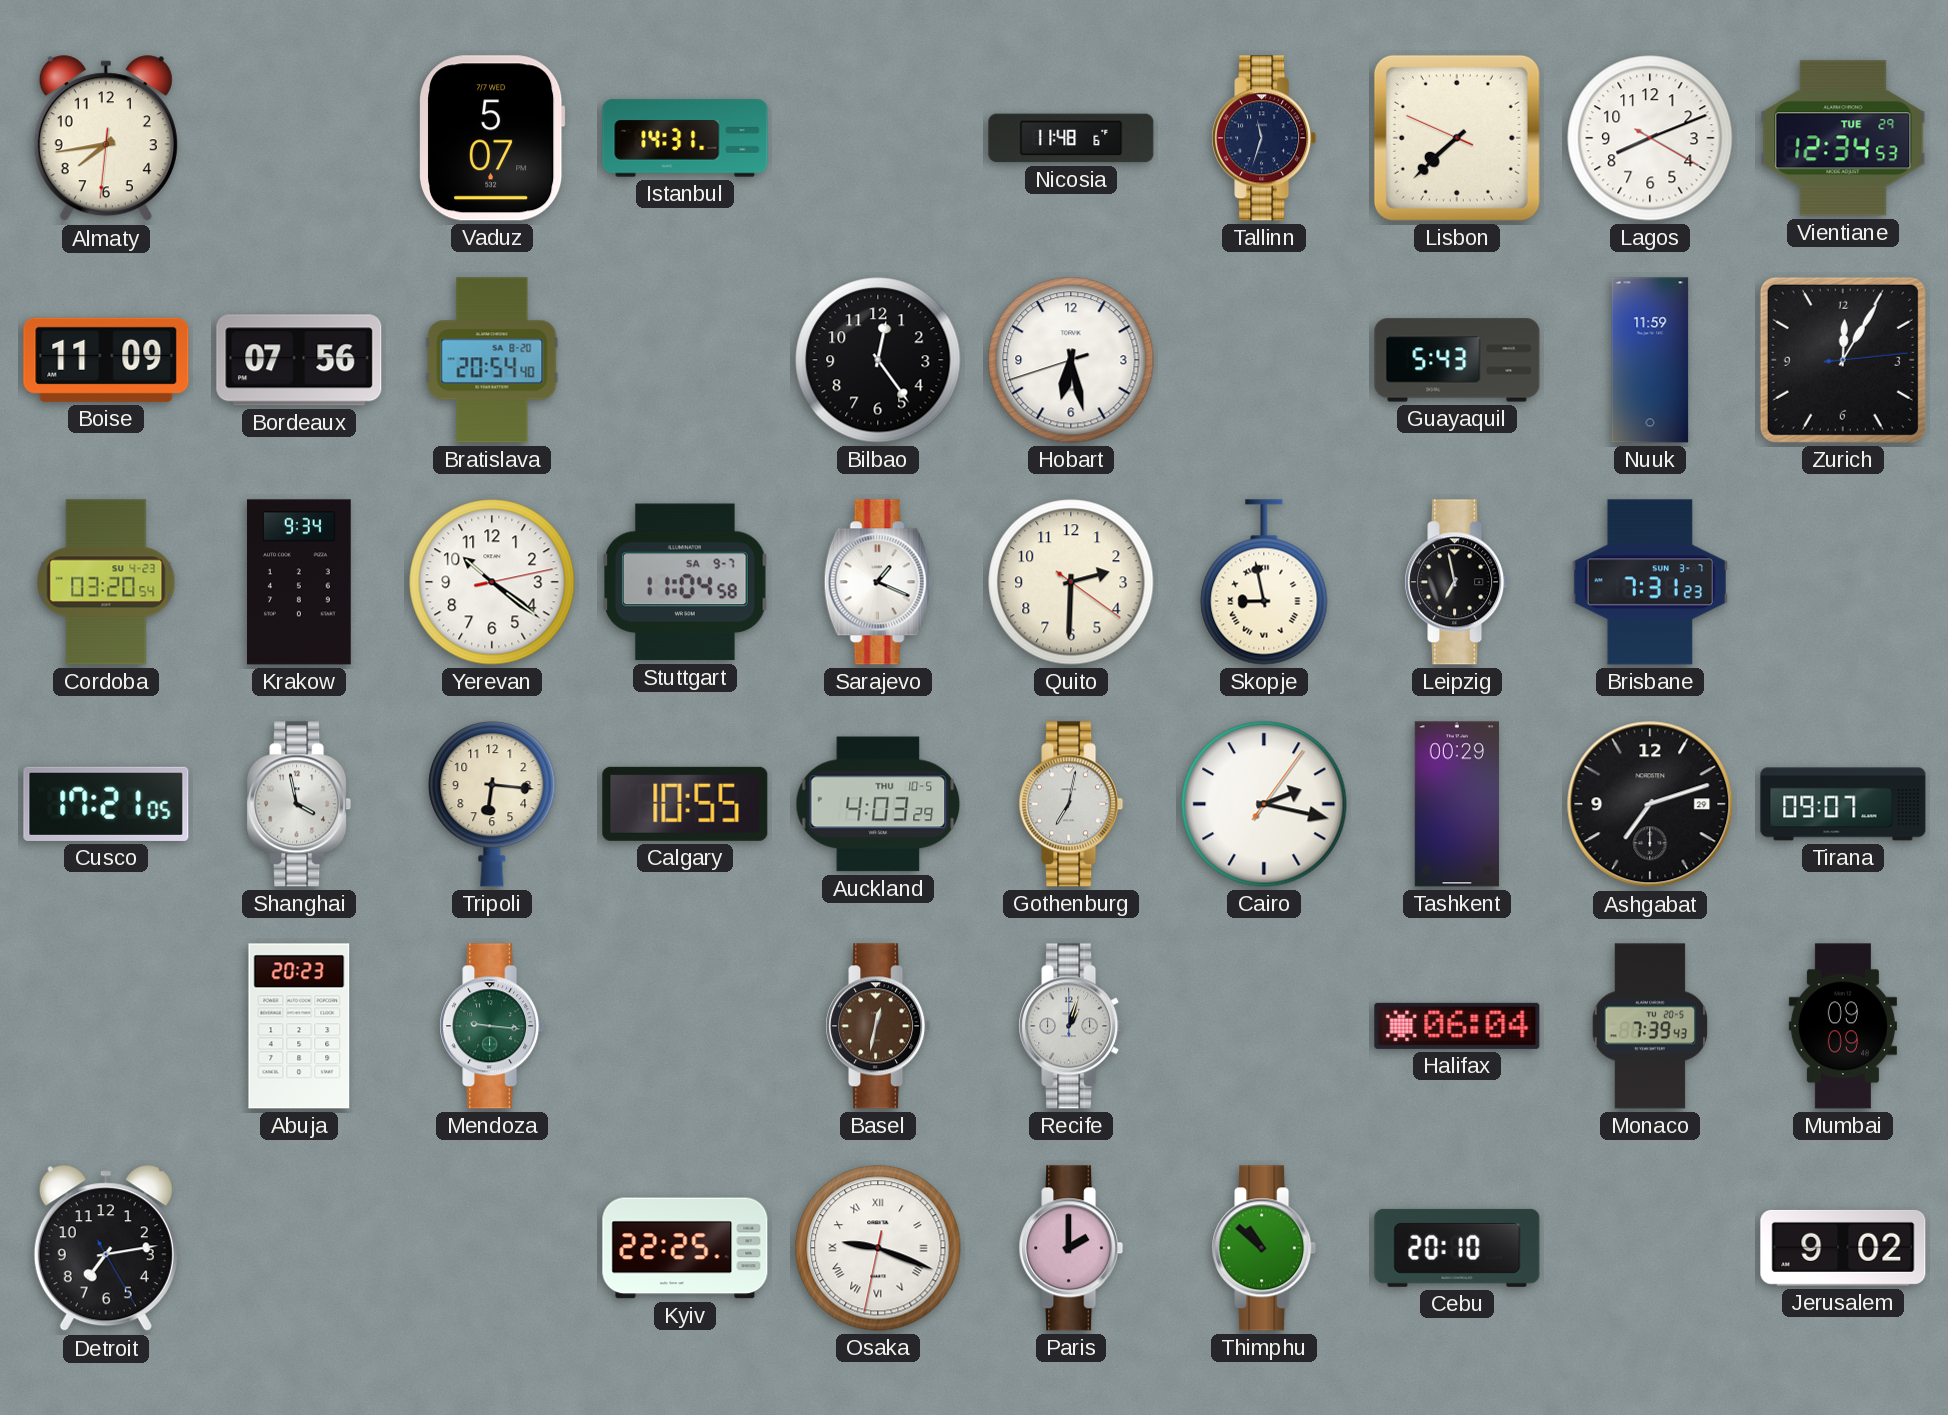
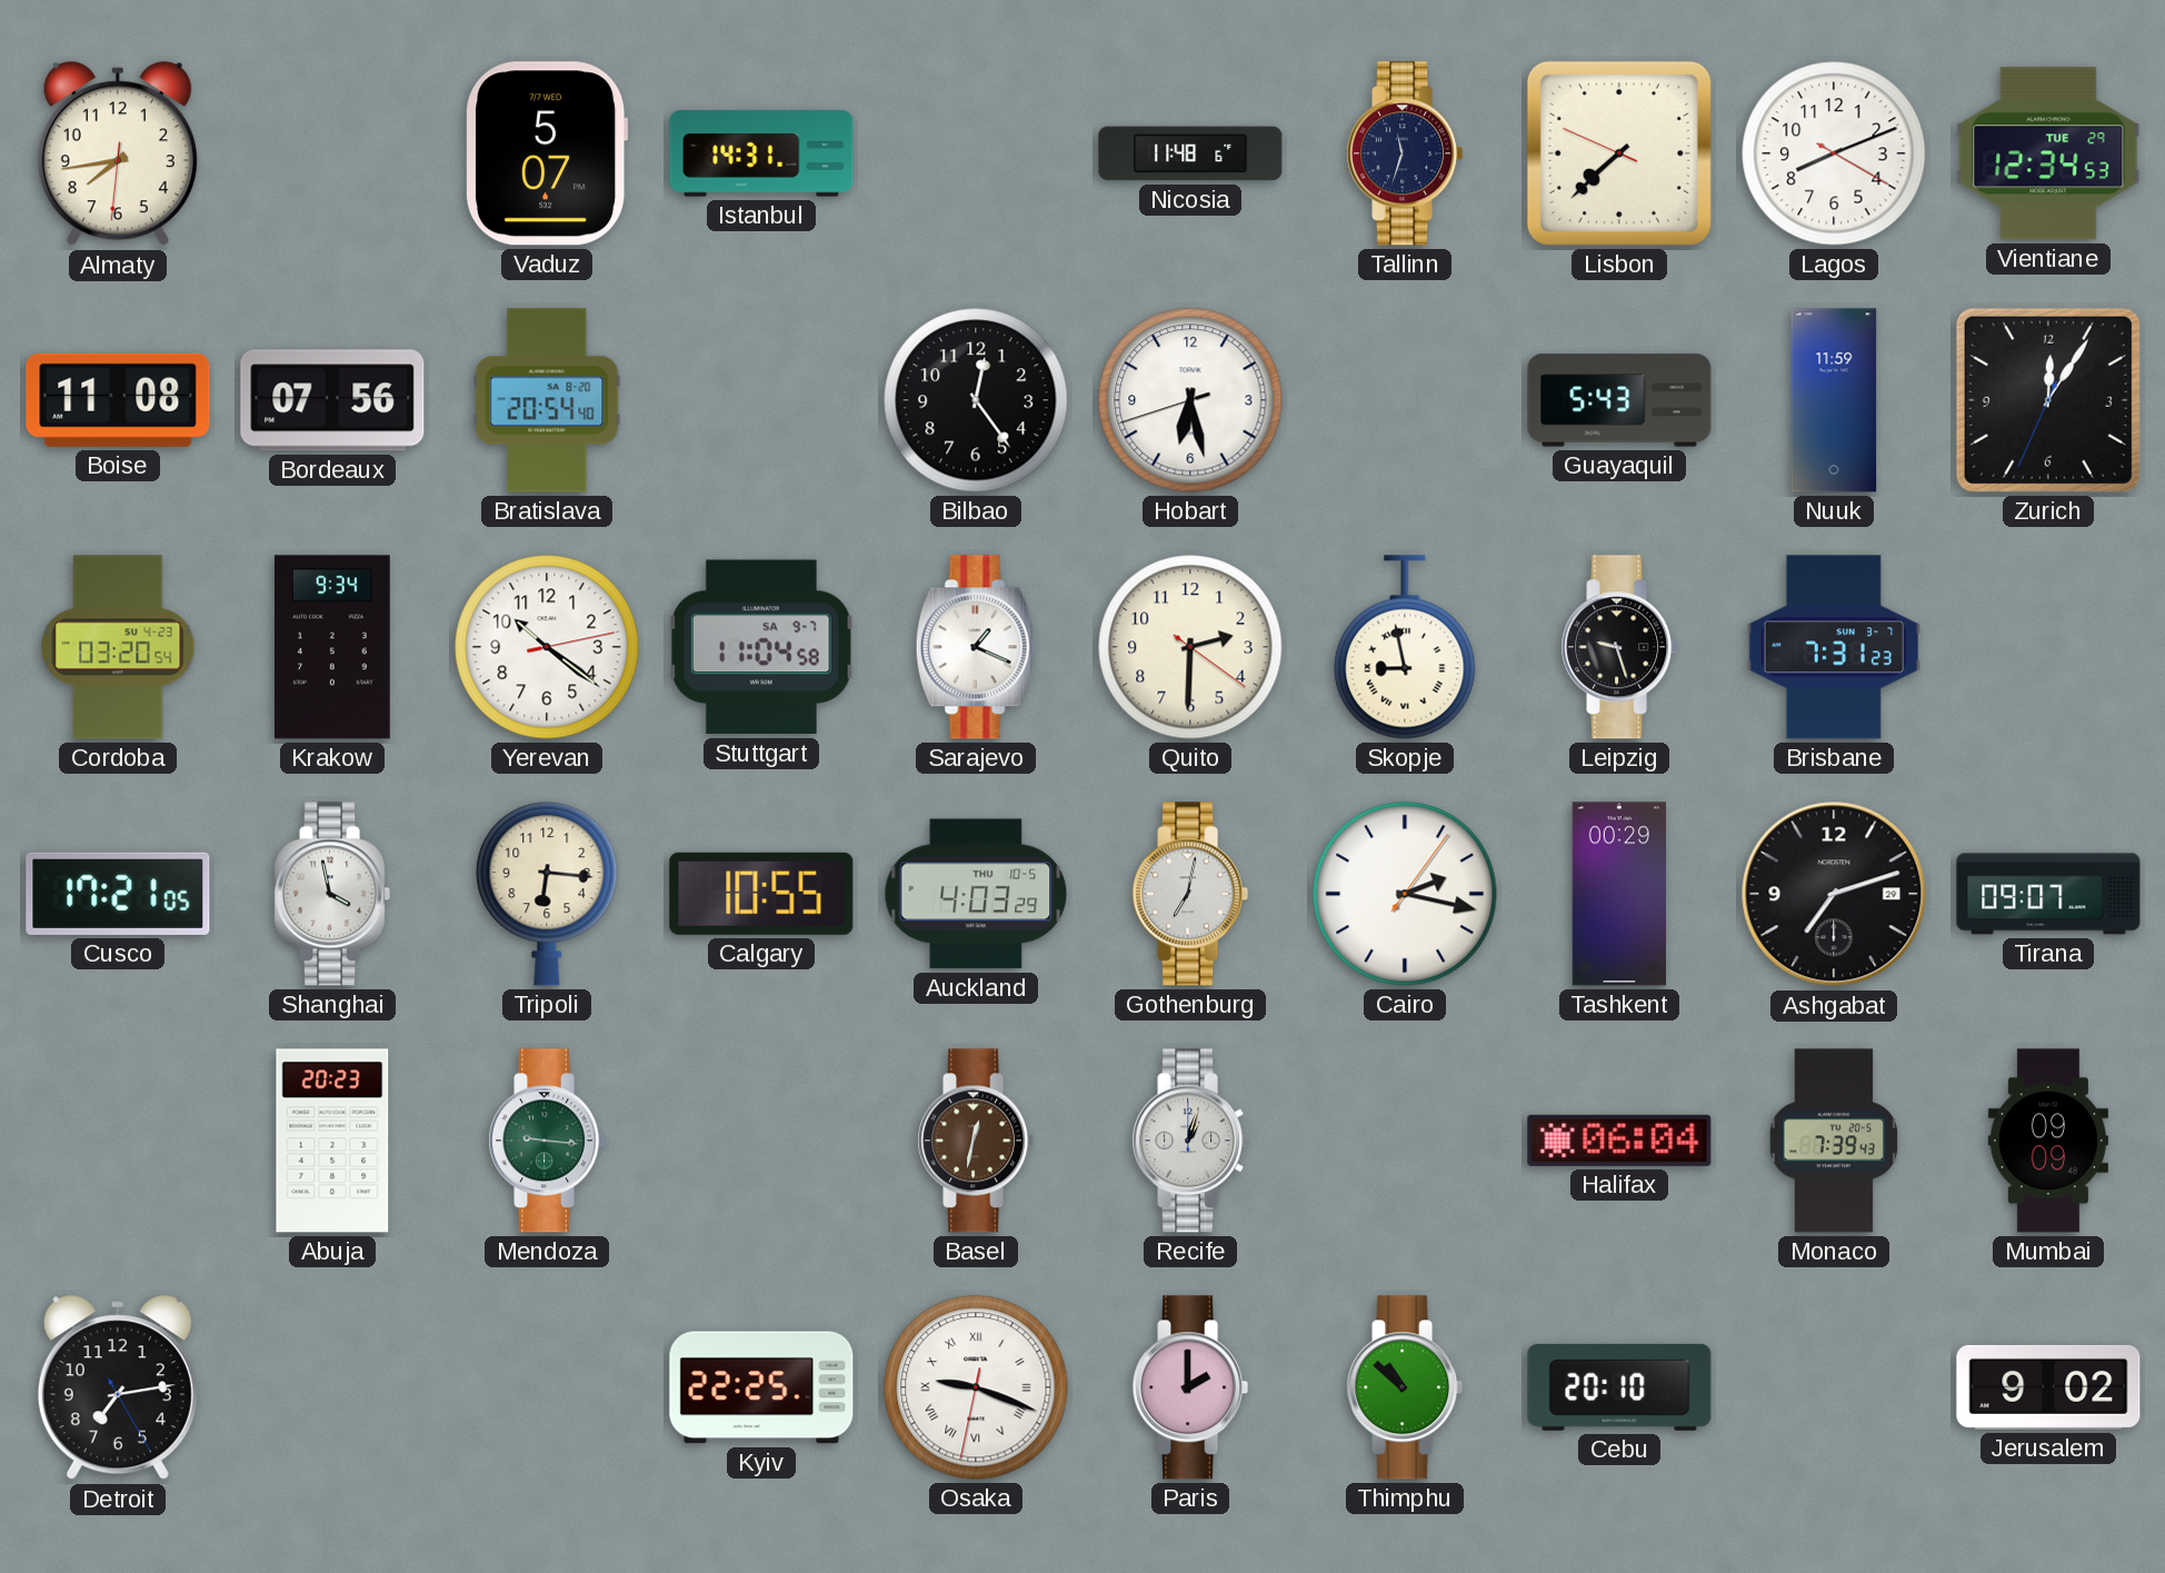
Boise: 11:09 -> 11:08 (118, 400)
Zurich: 12:05:14 -> 12:05:34 (2048, 400)
Leipzig: 6:58 -> 9:27 (1619, 647)
